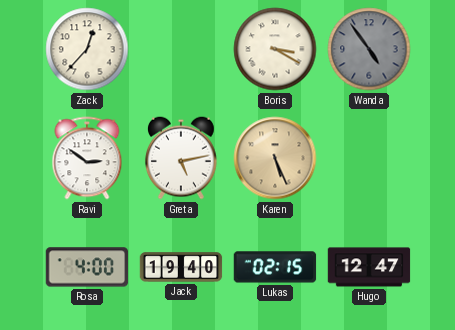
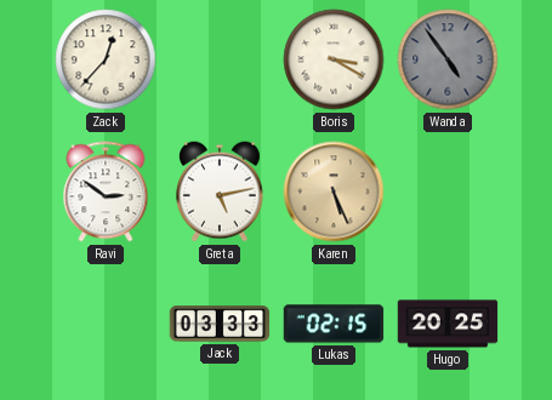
Rosa: 4:00 -> none (87, 267)
Jack: 19:40 -> 03:33 (220, 324)
Hugo: 12:47 -> 20:25 (448, 324)
